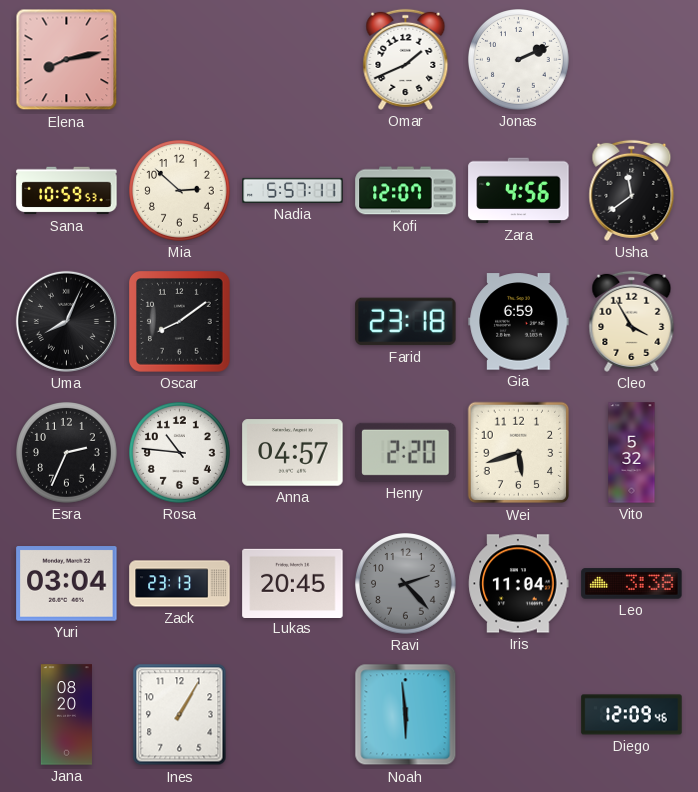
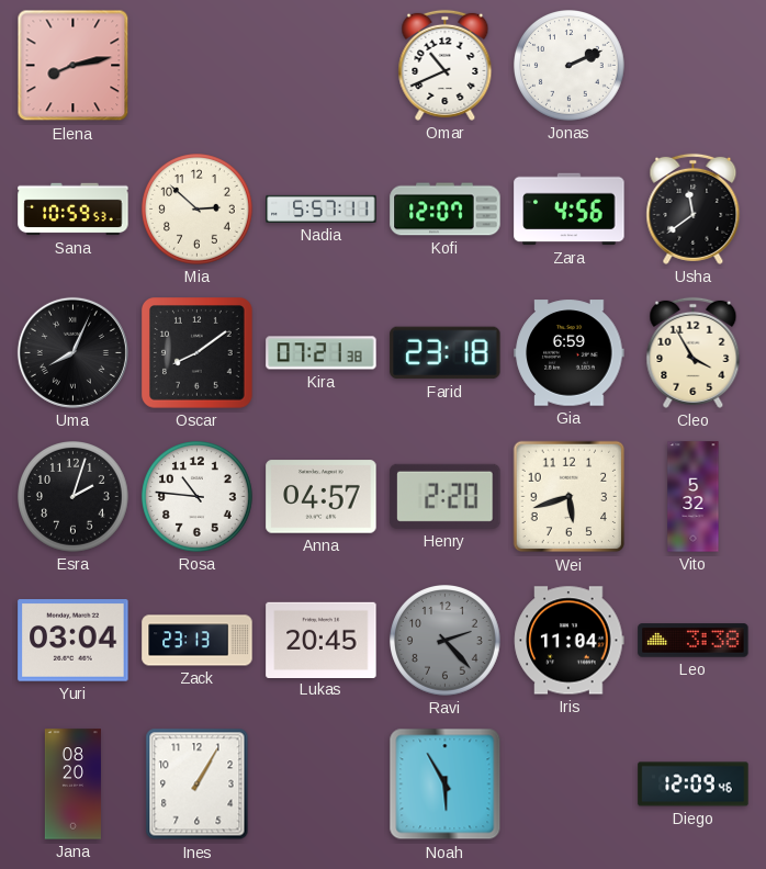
Omar: 1:41 -> 10:41 (446, 65)
Kira: none -> 07:21 (322, 353)
Esra: 2:34 -> 2:03 (74, 497)
Noah: 5:59 -> 5:55 (446, 785)
